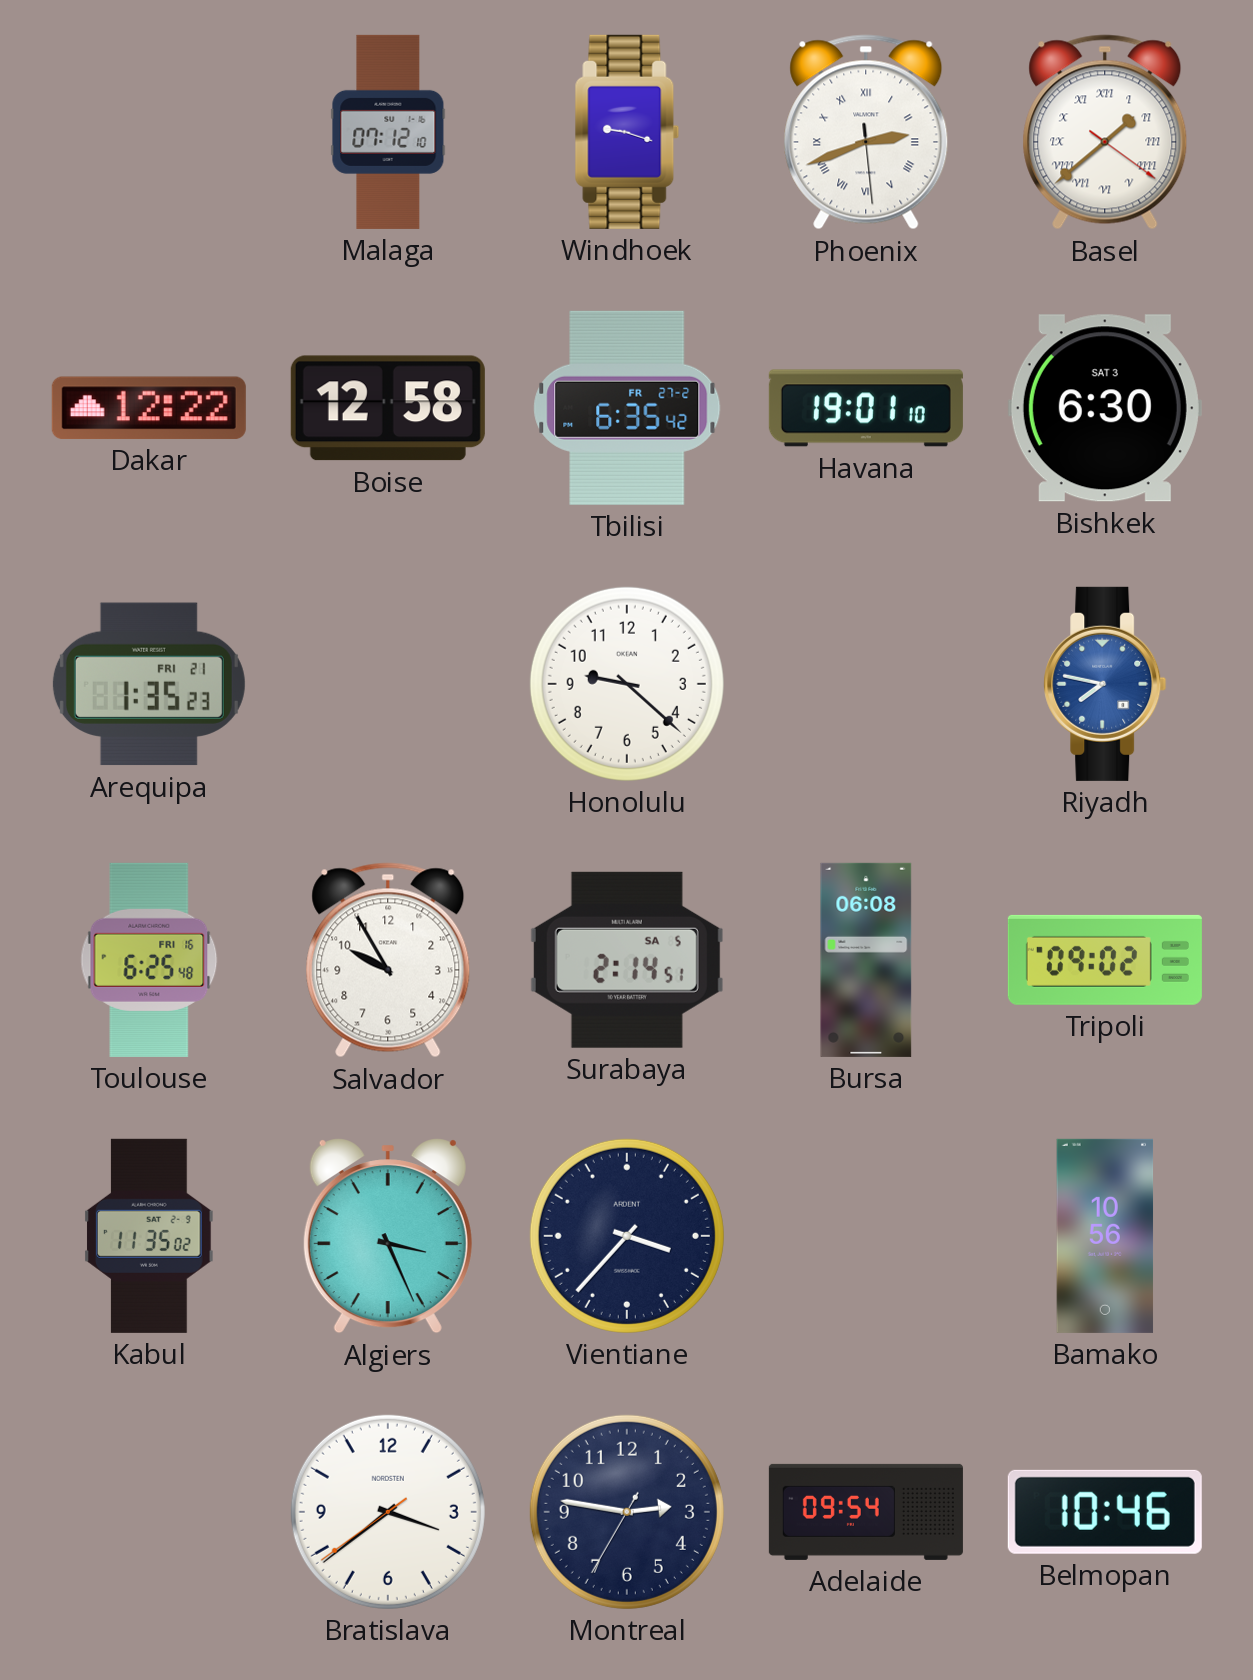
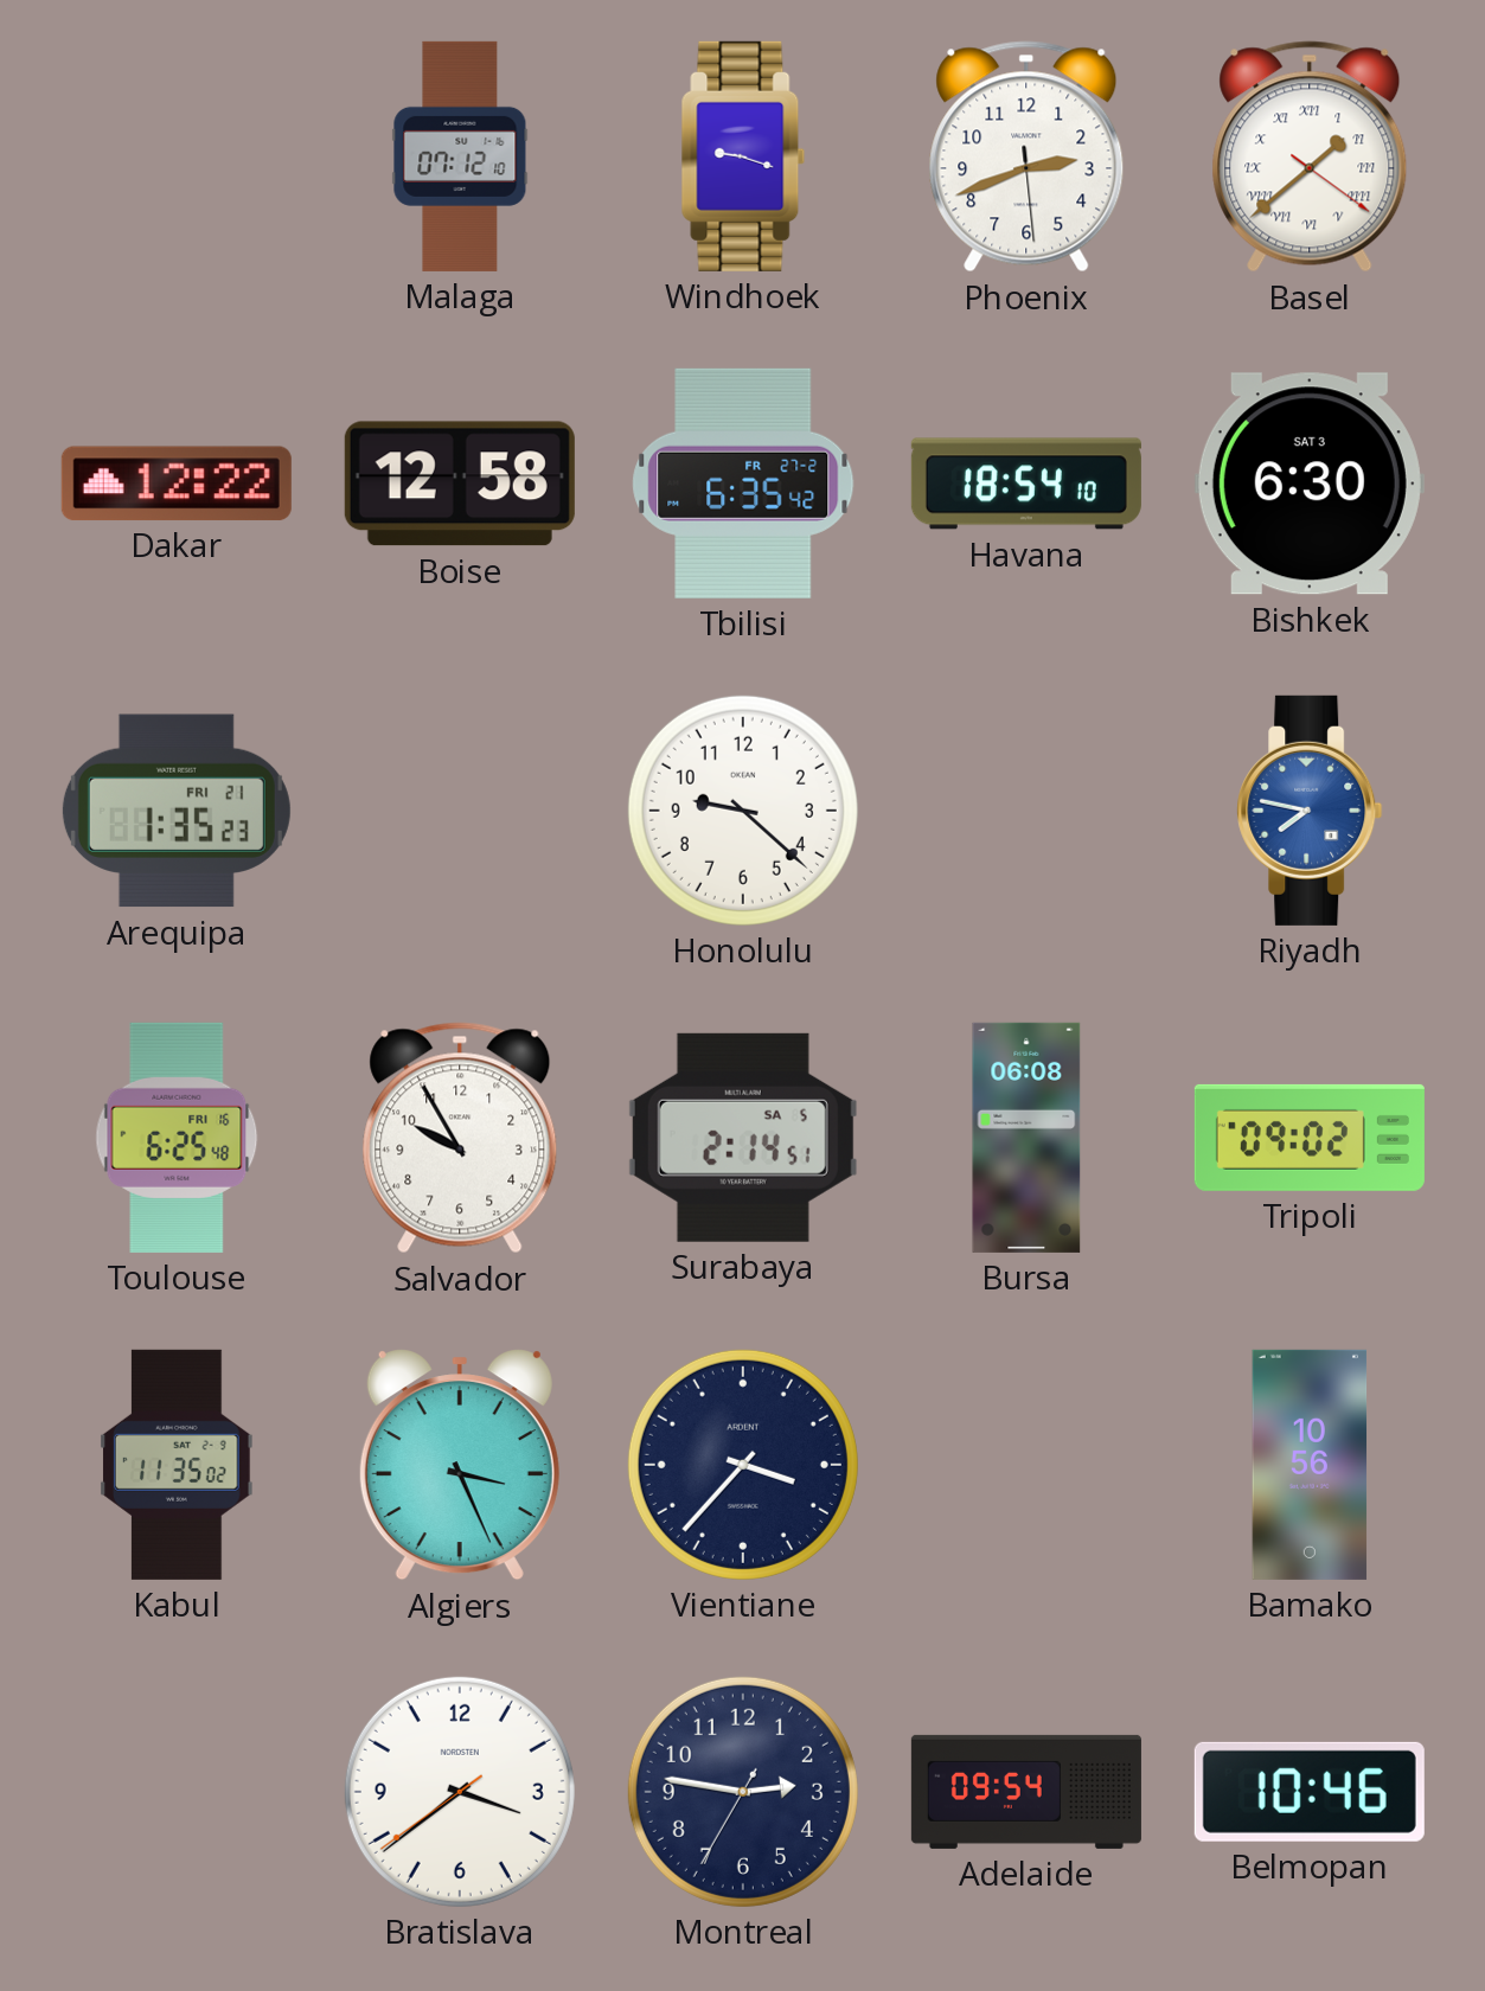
Phoenix numerals: Roman -> Arabic (1026, 156)
Havana: 19:01 -> 18:54 (1026, 484)
